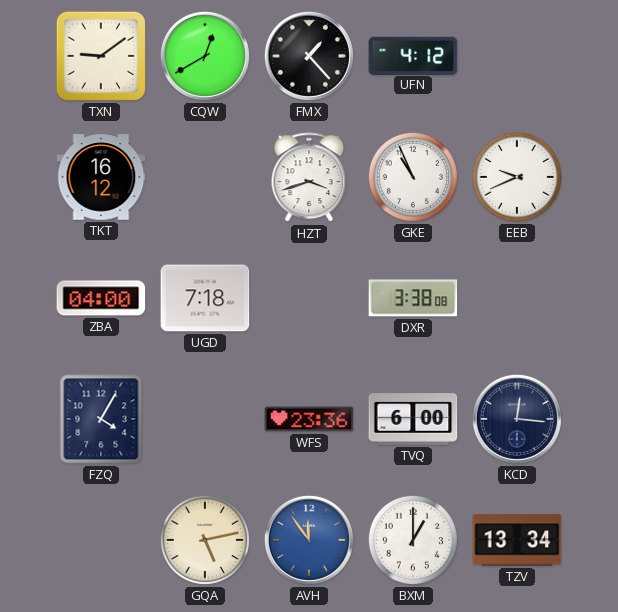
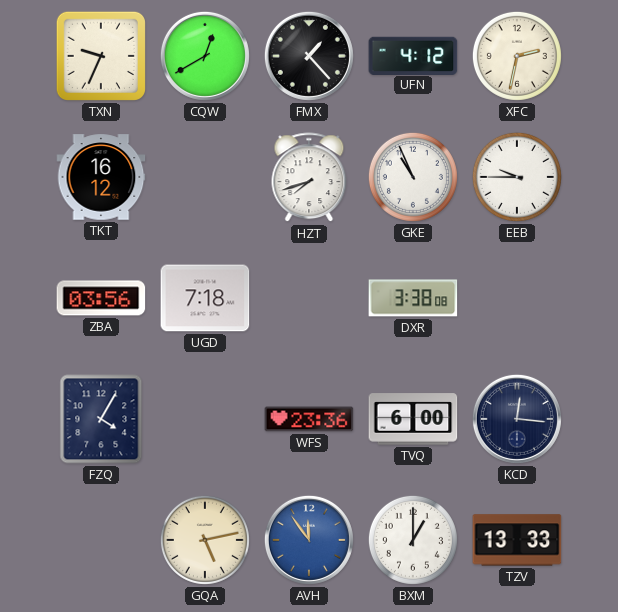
TXN: 9:09 -> 9:34 (101, 56)
XFC: none -> 2:32 (517, 56)
HZT: 3:42 -> 7:42 (309, 178)
EEB: 9:41 -> 9:45 (517, 177)
ZBA: 04:00 -> 03:56 (101, 298)
TZV: 13:34 -> 13:33 (517, 540)
